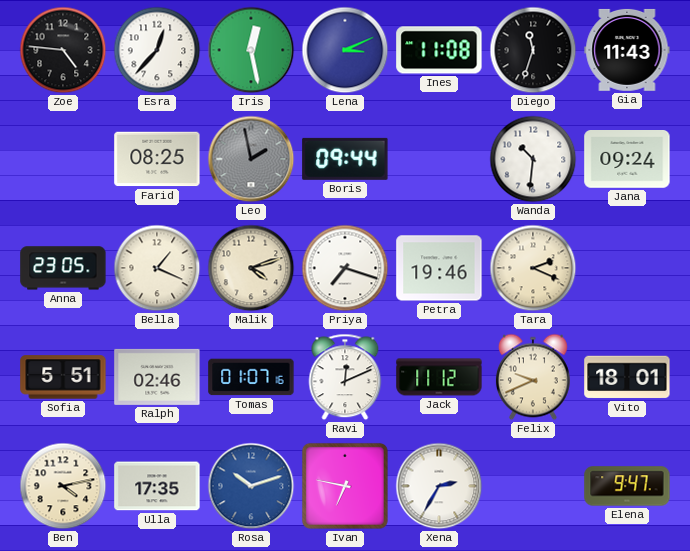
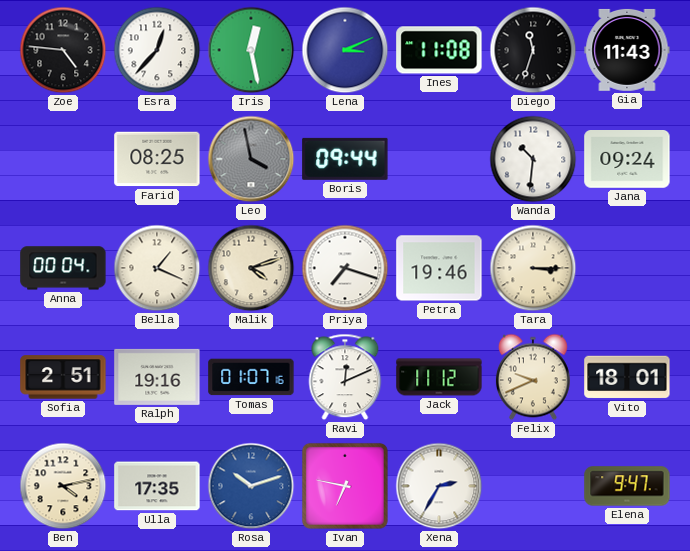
Leo: 1:58 -> 3:58 (251, 159)
Anna: 23:05 -> 00:04 (63, 268)
Tara: 2:19 -> 3:15 (533, 268)
Sofia: 5:51 -> 2:51 (63, 377)
Ralph: 02:46 -> 19:16 (157, 377)
